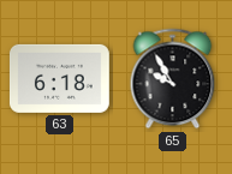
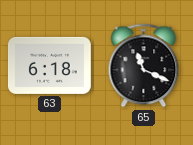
65: 9:55 -> 11:19 (144, 66)
